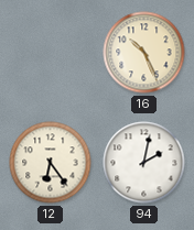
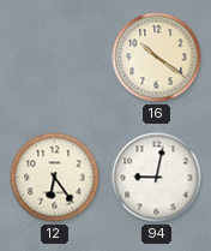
16: 10:26 -> 10:21 (157, 58)
94: 2:02 -> 9:02 (157, 178)
